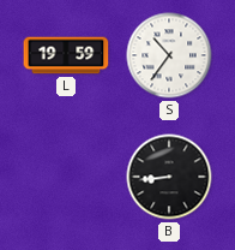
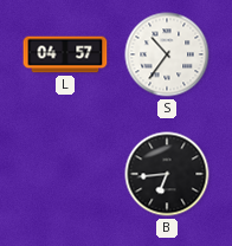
L: 19:59 -> 04:57 (65, 54)
B: 8:44 -> 6:44 (167, 174)
